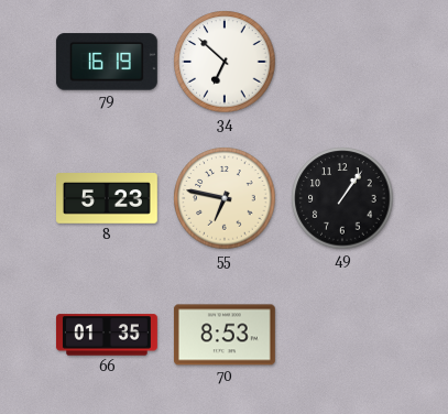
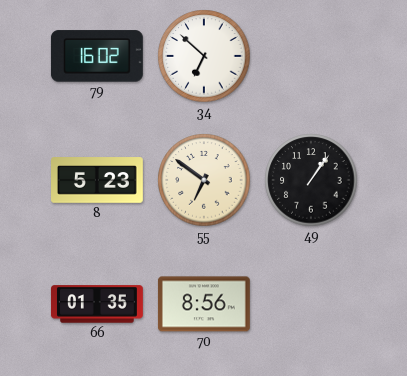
79: 16:19 -> 16:02 (97, 56)
55: 6:47 -> 6:51 (204, 180)
70: 8:53 -> 8:56 (204, 304)
